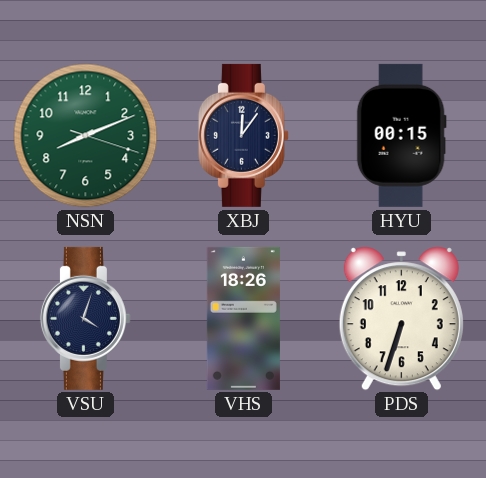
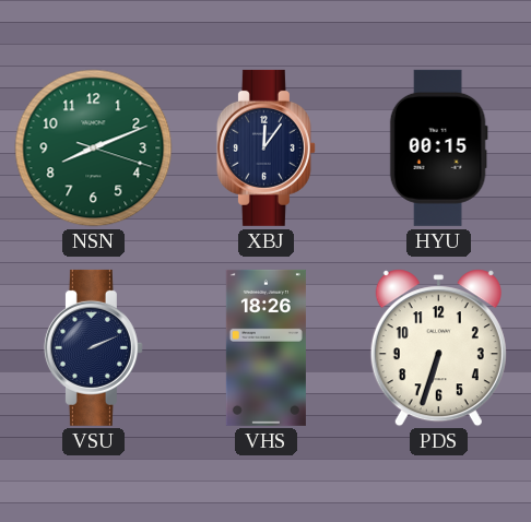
VSU: 4:03 -> 2:11 (93, 347)
